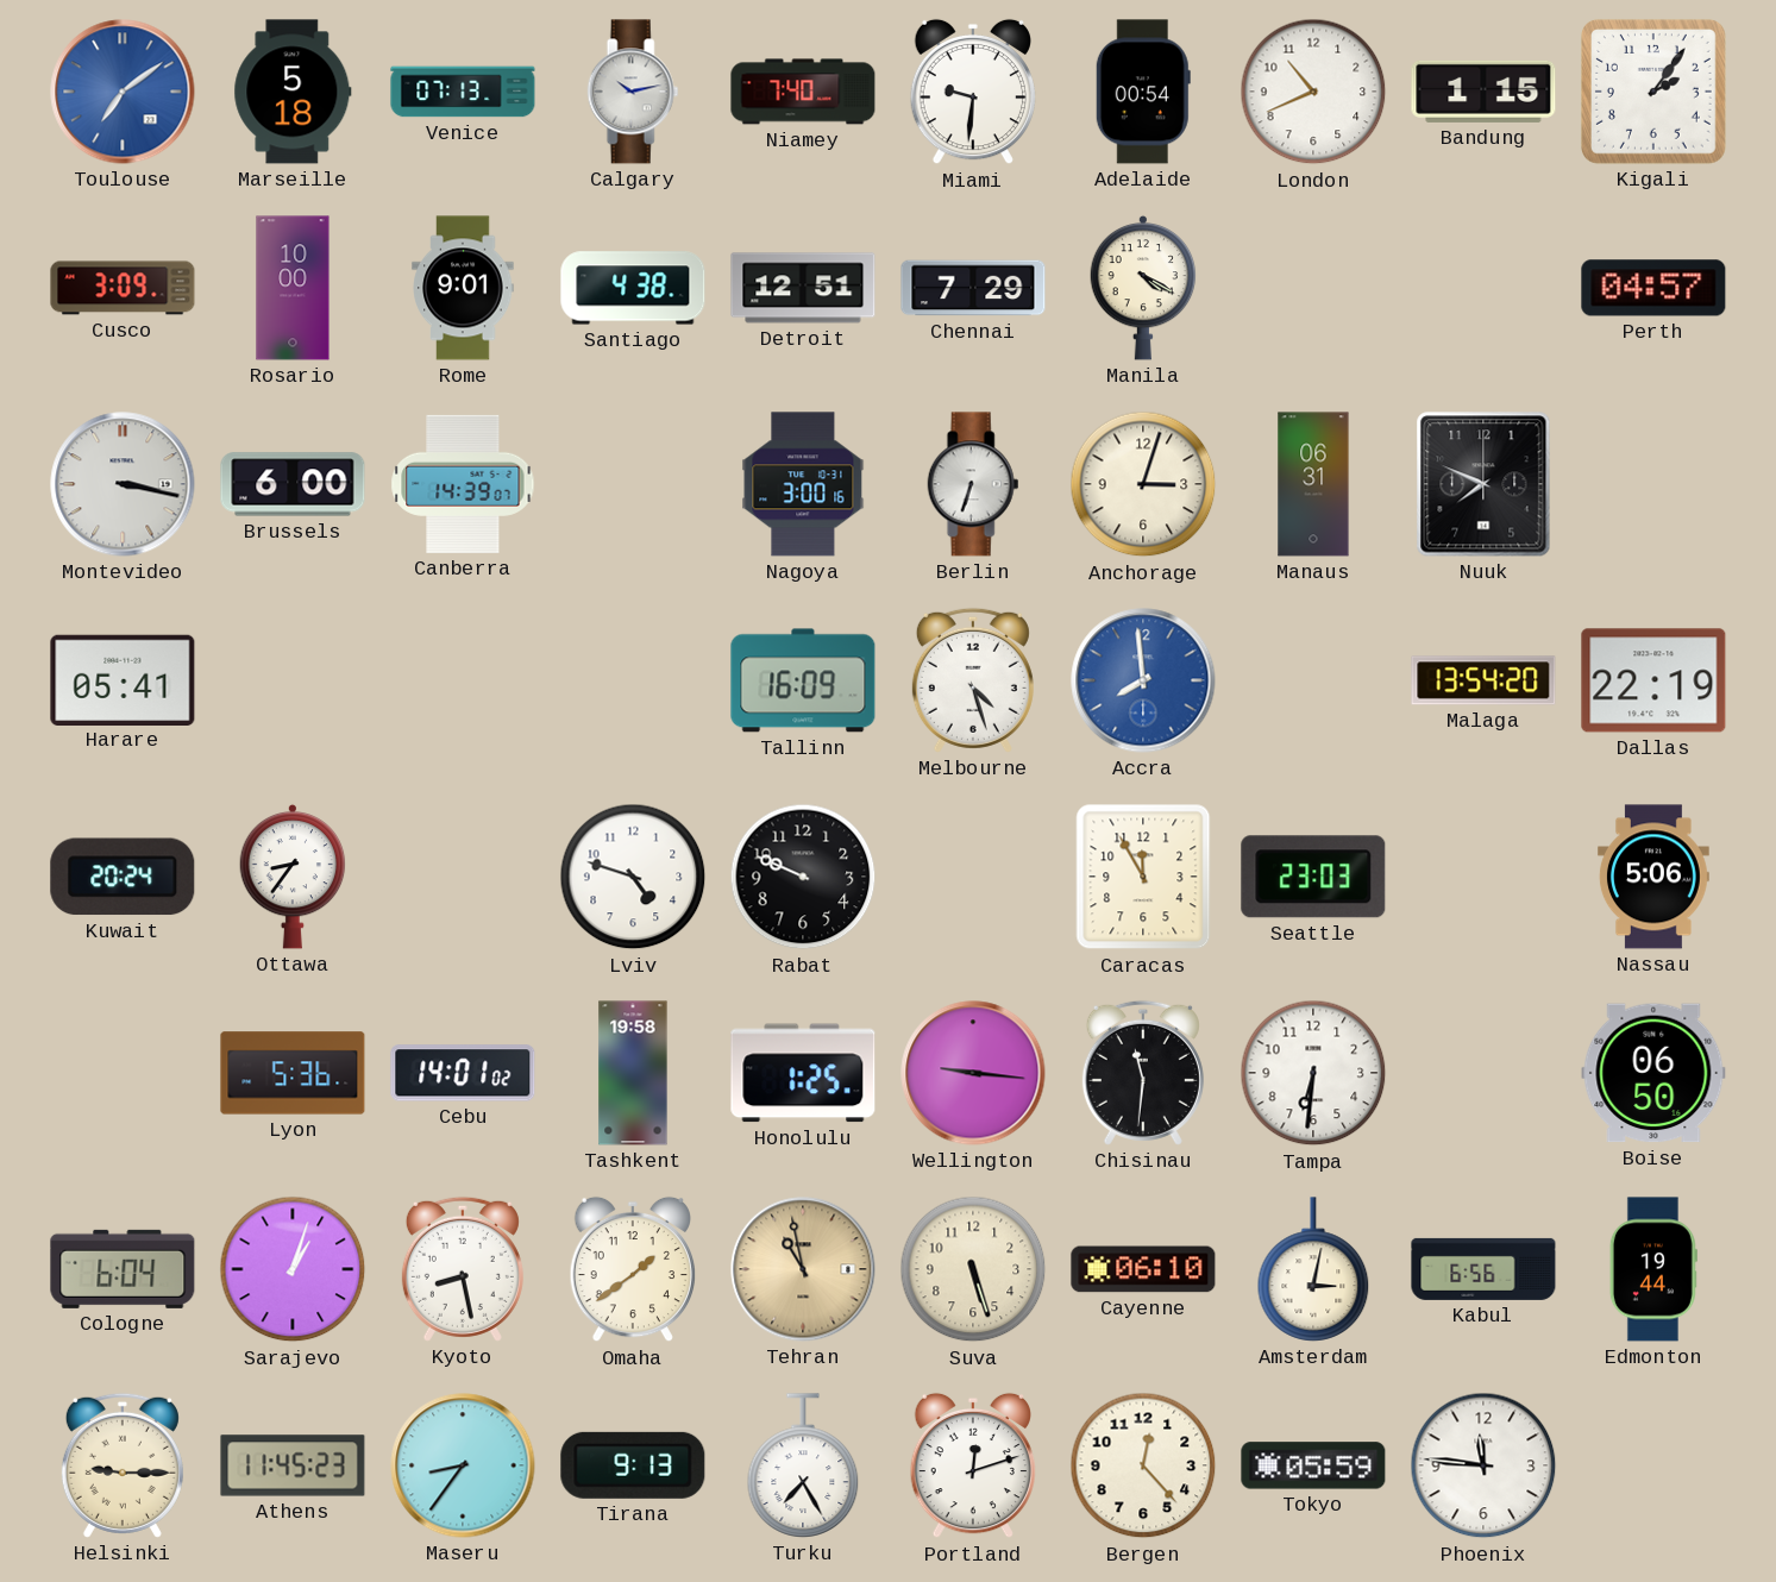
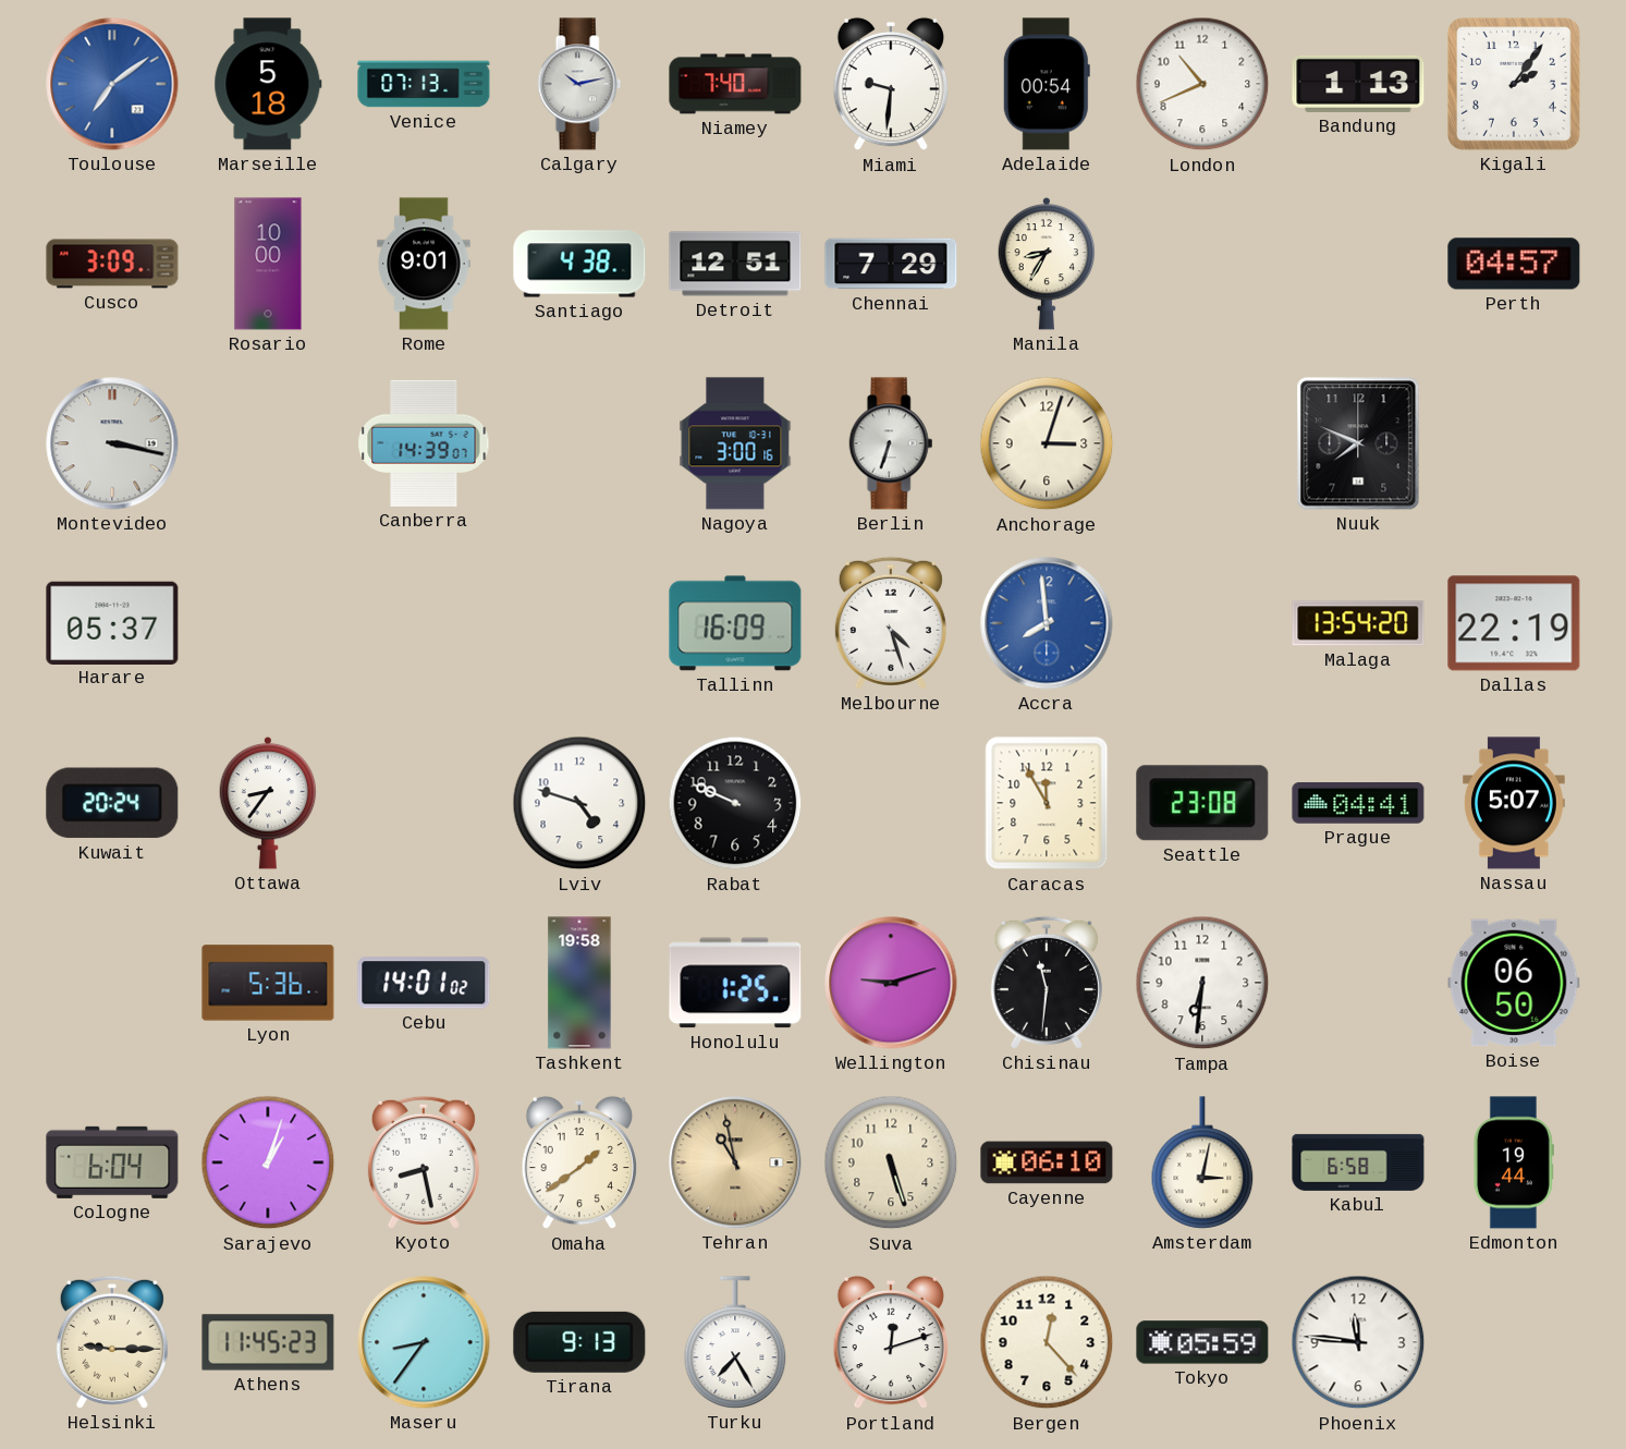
Bandung: 1:15 -> 1:13 (1358, 84)
Manila: 4:20 -> 8:35 (1047, 264)
Brussels: 6:00 -> none (293, 484)
Manaus: 06:31 -> none (1313, 484)
Harare: 05:41 -> 05:37 (112, 622)
Seattle: 23:03 -> 23:08 (1202, 803)
Prague: none -> 04:41 (1358, 803)
Nassau: 5:06 -> 5:07 (1515, 803)
Wellington: 9:16 -> 9:12 (891, 983)
Kabul: 6:56 -> 6:58 (1358, 1162)
